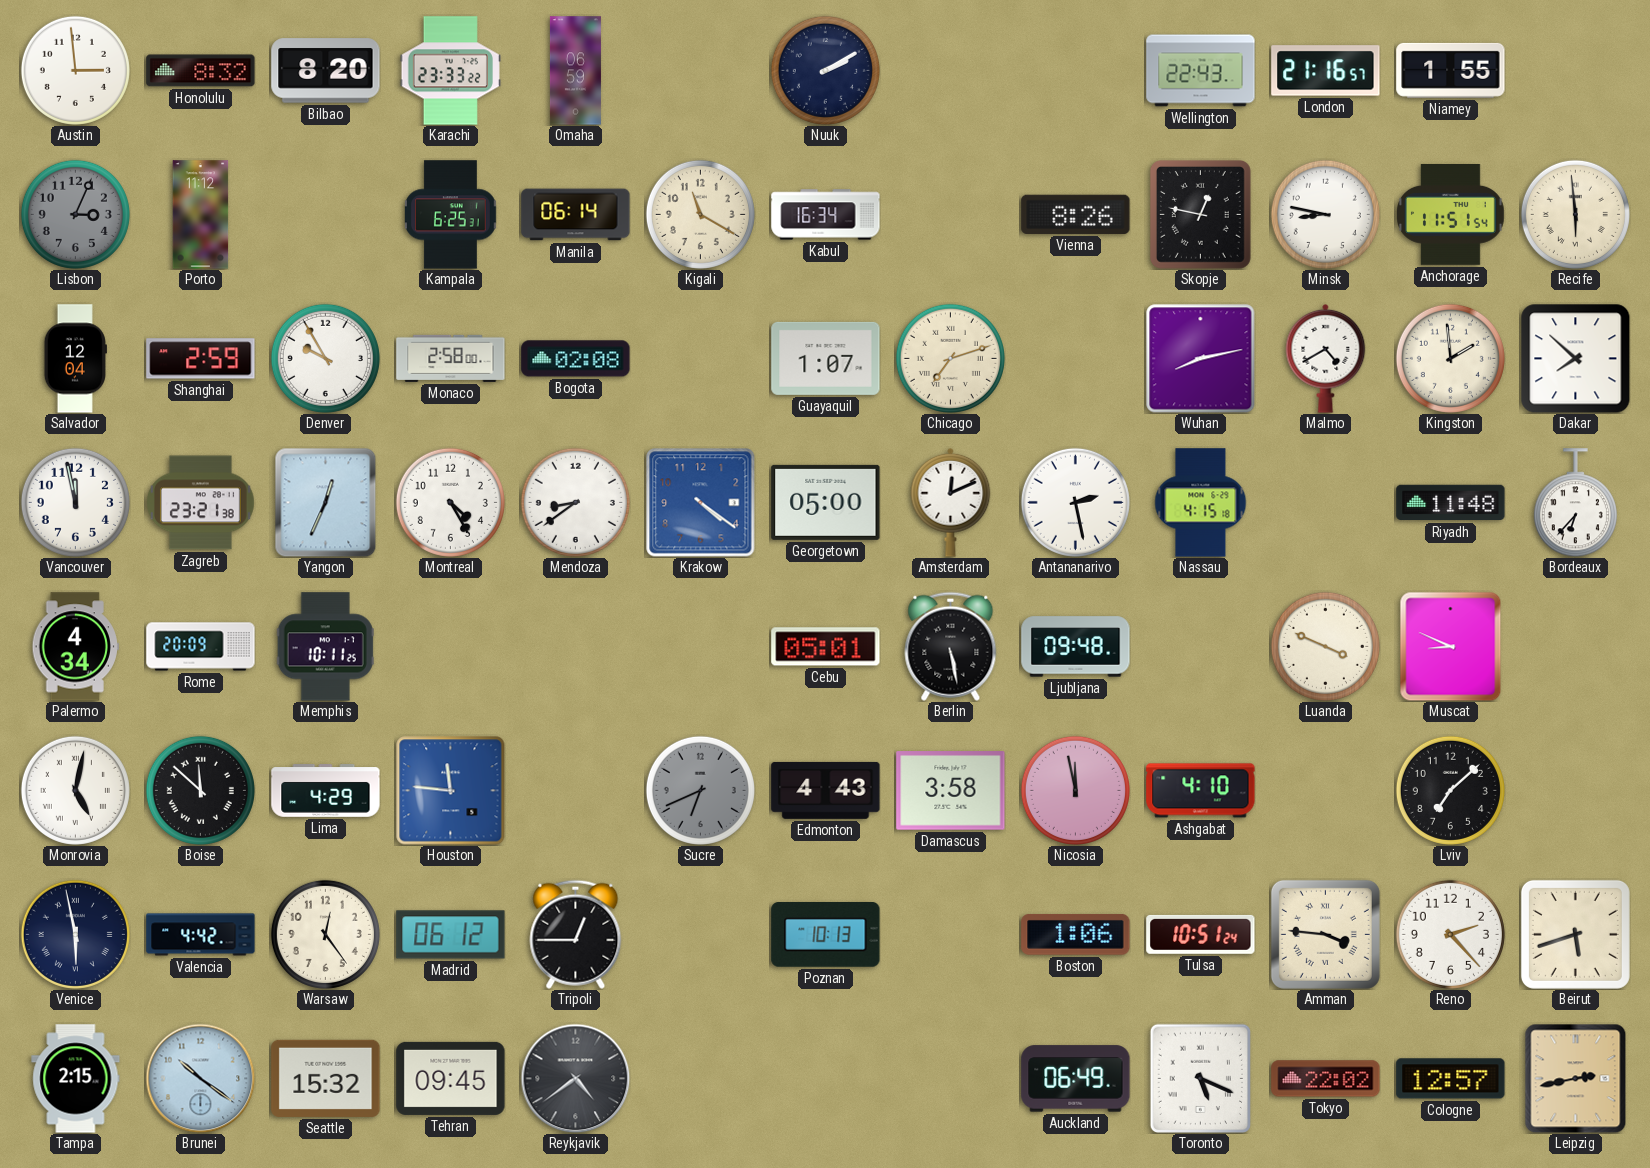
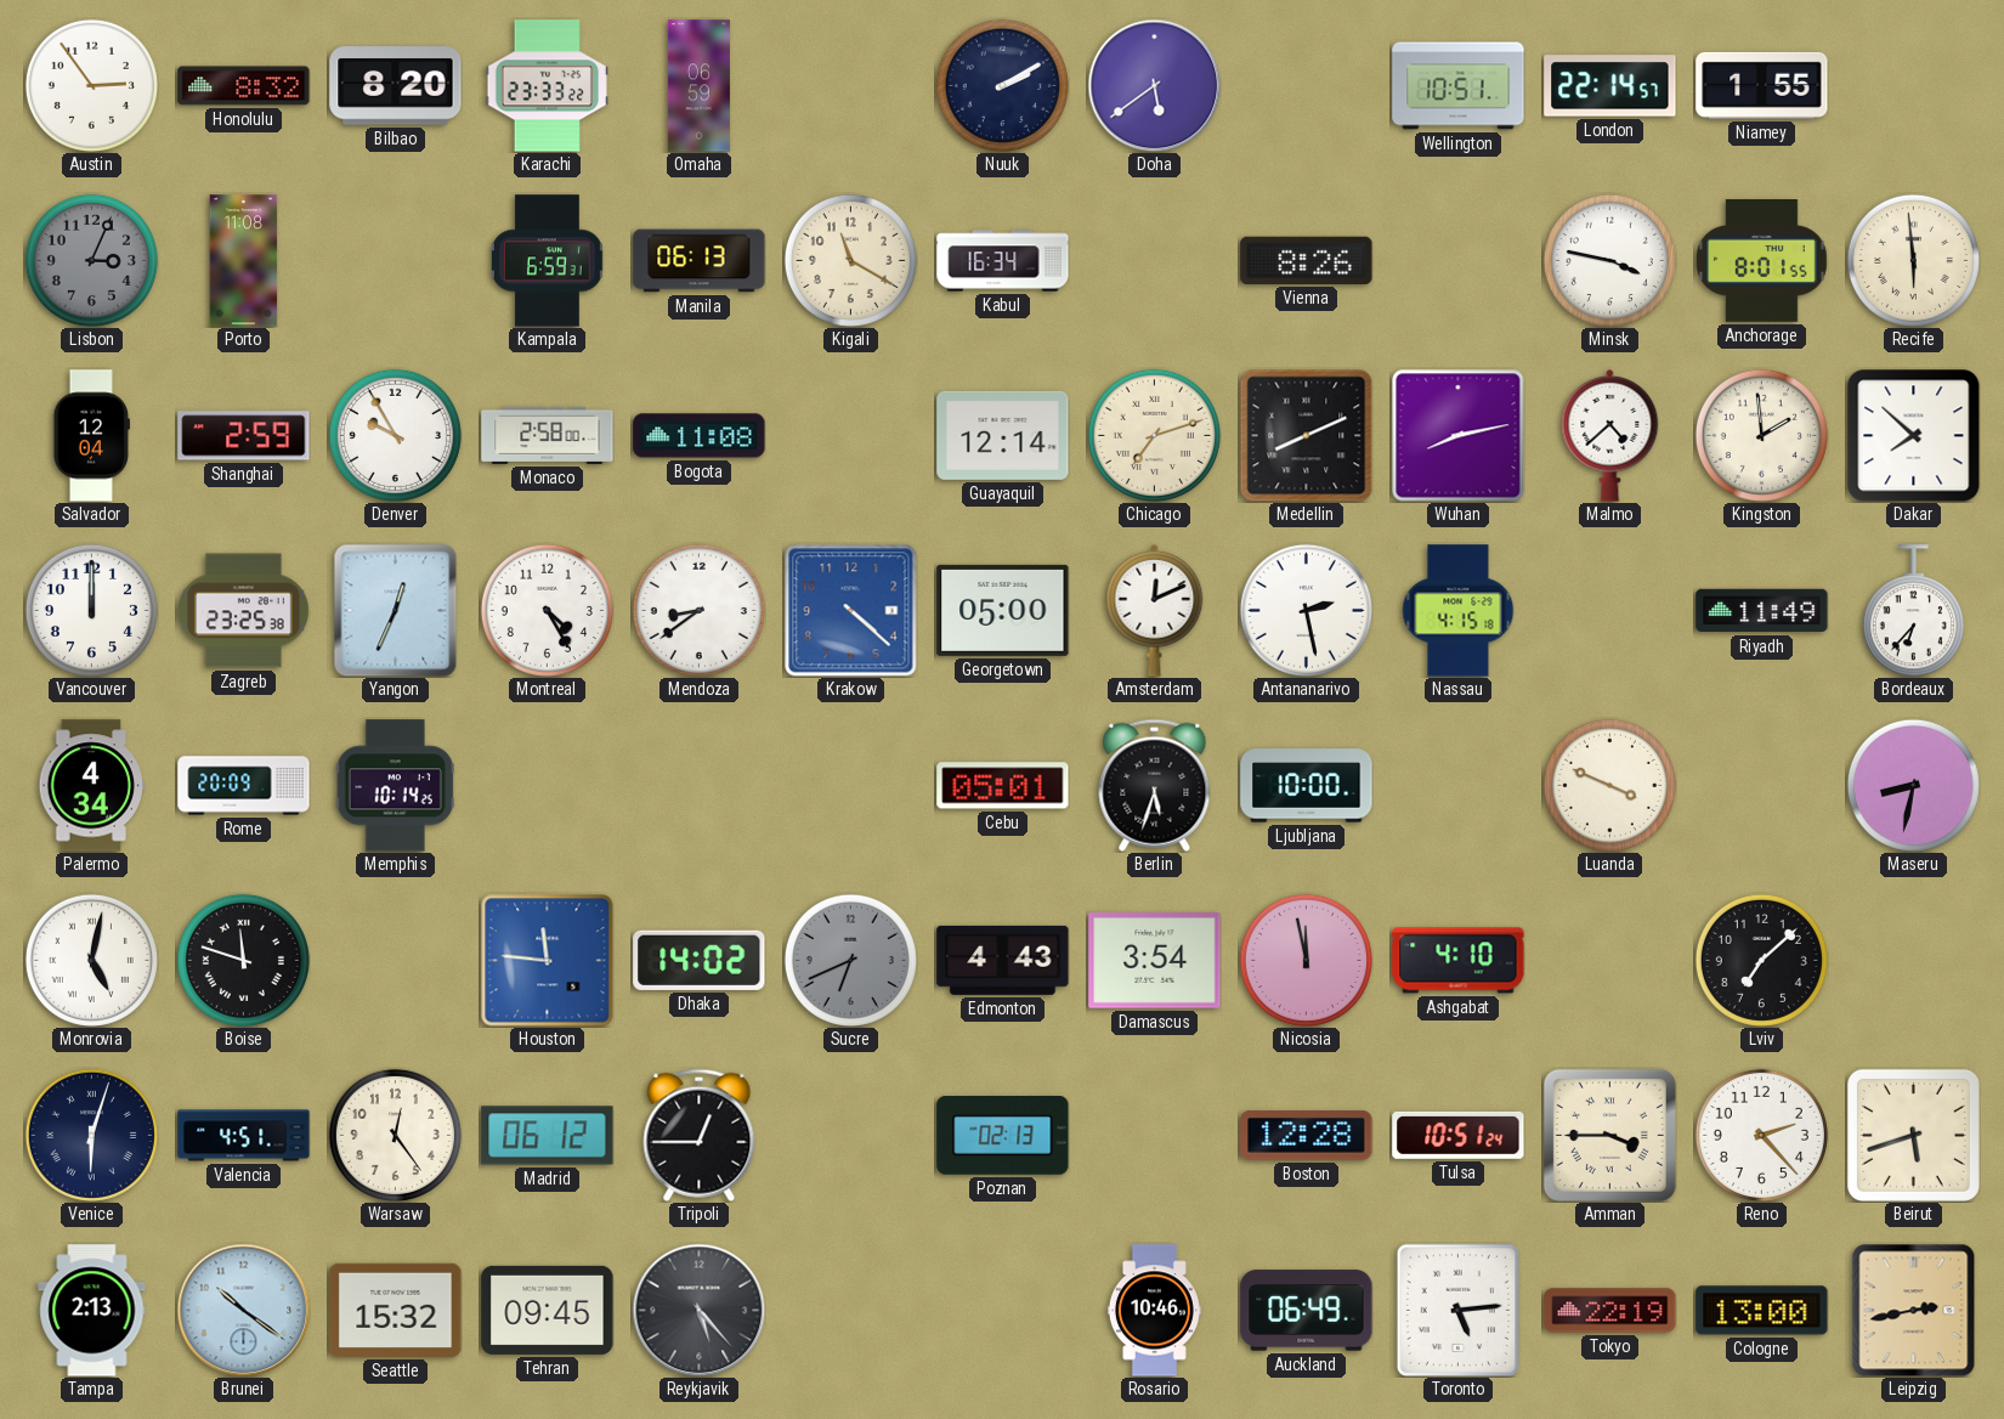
Austin: 2:59 -> 2:54 (91, 85)
Doha: none -> 5:39 (1154, 85)
Wellington: 22:43 -> 10:51 (1459, 86)
London: 21:16 -> 22:14 (1610, 86)
Porto: 11:12 -> 11:08 (244, 261)
Kampala: 6:25 -> 6:59 (548, 261)
Manila: 06:14 -> 06:13 (700, 261)
Skopje: 12:47 -> none (1200, 214)
Minsk: 8:47 -> 3:47 (1609, 260)
Anchorage: 11:51 -> 8:01 (1762, 261)
Bogota: 02:08 -> 11:08 (700, 436)
Guayaquil: 1:07 -> 12:14 (1003, 435)
Medellin: none -> 8:11 (1306, 435)
Malmo: 4:40 -> 4:38 (1610, 435)
Vancouver: 11:58 -> 12:00 (91, 610)
Zagreb: 23:21 -> 23:25 (244, 611)
Krakow: 4:21 -> 4:22 (850, 610)
Riyadh: 11:48 -> 11:49 (1762, 611)
Memphis: 10:11 -> 10:14 (395, 786)
Berlin: 5:28 -> 5:33 (1155, 785)
Ljubljana: 09:48 -> 10:00 (1307, 786)
Muscat: 8:49 -> none (1451, 646)
Maseru: none -> 8:32 (1913, 785)
Boise: 11:52 -> 11:48 (243, 960)
Lima: 4:29 -> none (326, 791)
Dhaka: none -> 14:02 (700, 960)
Damascus: 3:58 -> 3:54 (1155, 961)
Venice: 5:58 -> 6:03 (91, 1135)
Valencia: 4:42 -> 4:51 (244, 1136)
Poznan: 10:13 -> 02:13 (1003, 1136)
Boston: 1:06 -> 12:28 (1307, 1136)
Amman: 3:46 -> 3:45 (1609, 1135)
Tampa: 2:15 -> 2:13 (92, 1311)
Reykjavik: 4:39 -> 5:23 (698, 1310)
Rosario: none -> 10:46 (1154, 1311)
Toronto: 5:19 -> 5:14 (1457, 1310)
Tokyo: 22:02 -> 22:19 (1610, 1311)
Cologne: 12:57 -> 13:00 (1762, 1311)
